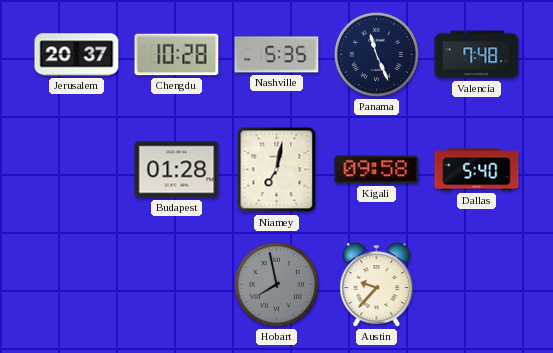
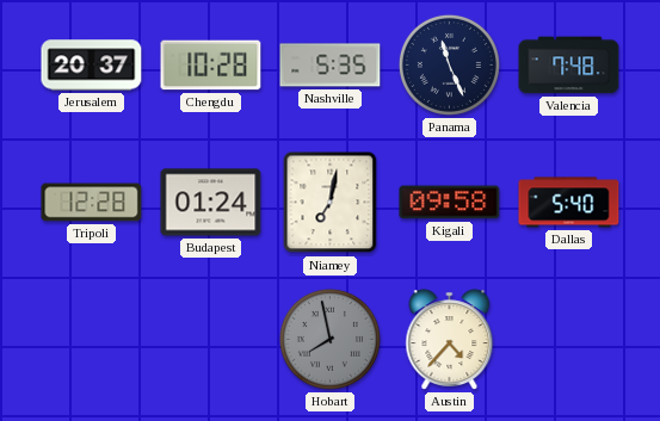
Tripoli: none -> 12:28 (92, 203)
Budapest: 01:28 -> 01:24 (211, 203)
Austin: 9:37 -> 4:37 (450, 340)
